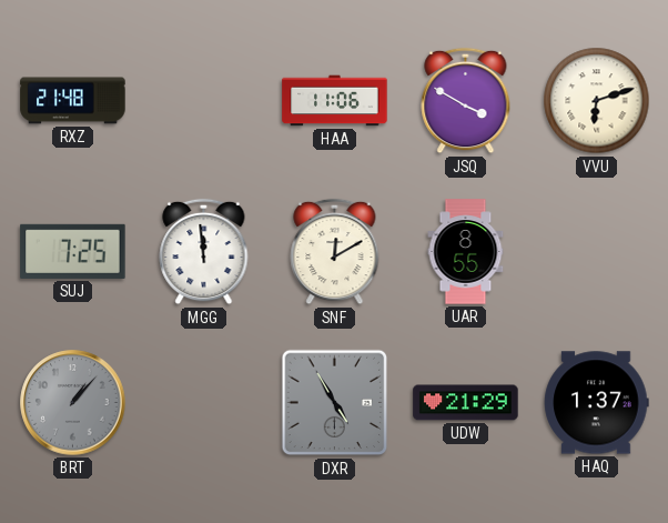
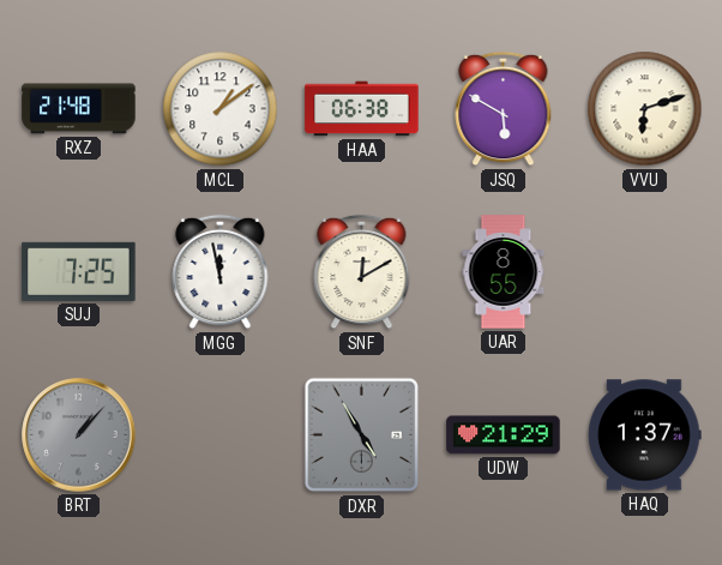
MCL: none -> 1:09 (221, 109)
HAA: 11:06 -> 06:38 (362, 109)
JSQ: 3:50 -> 5:50 (504, 109)
MGG: 11:59 -> 11:58 (221, 272)
